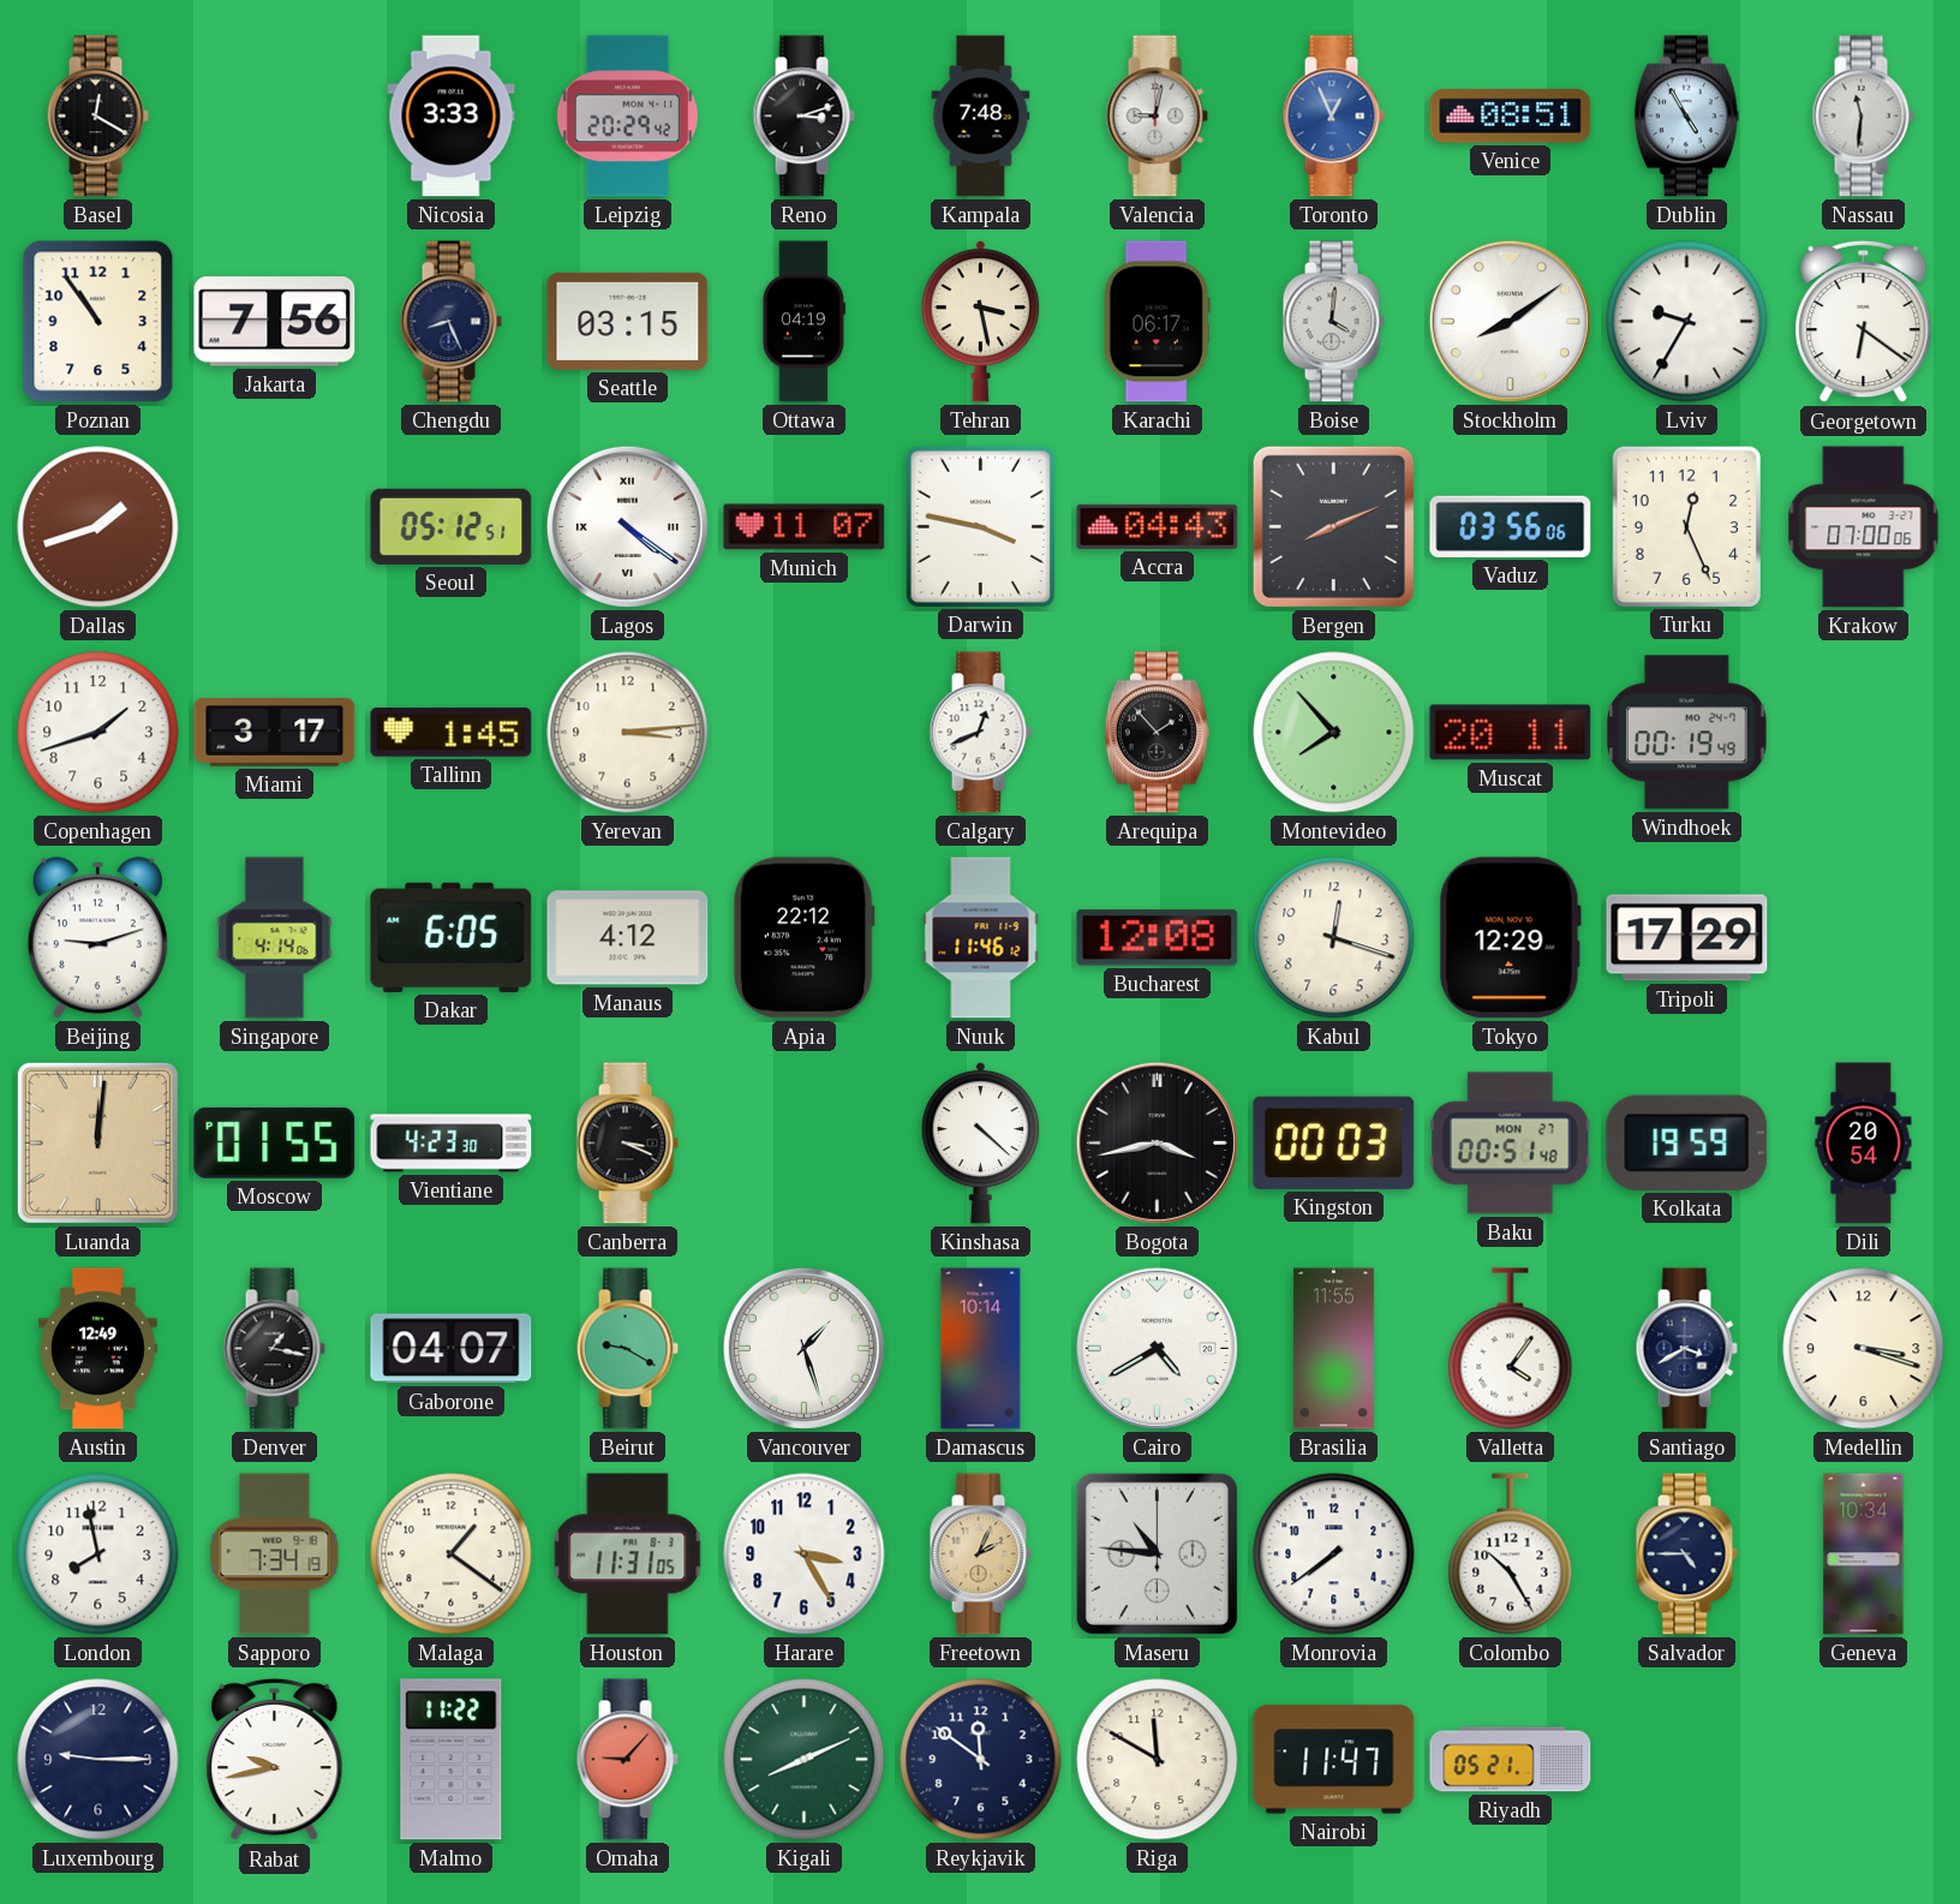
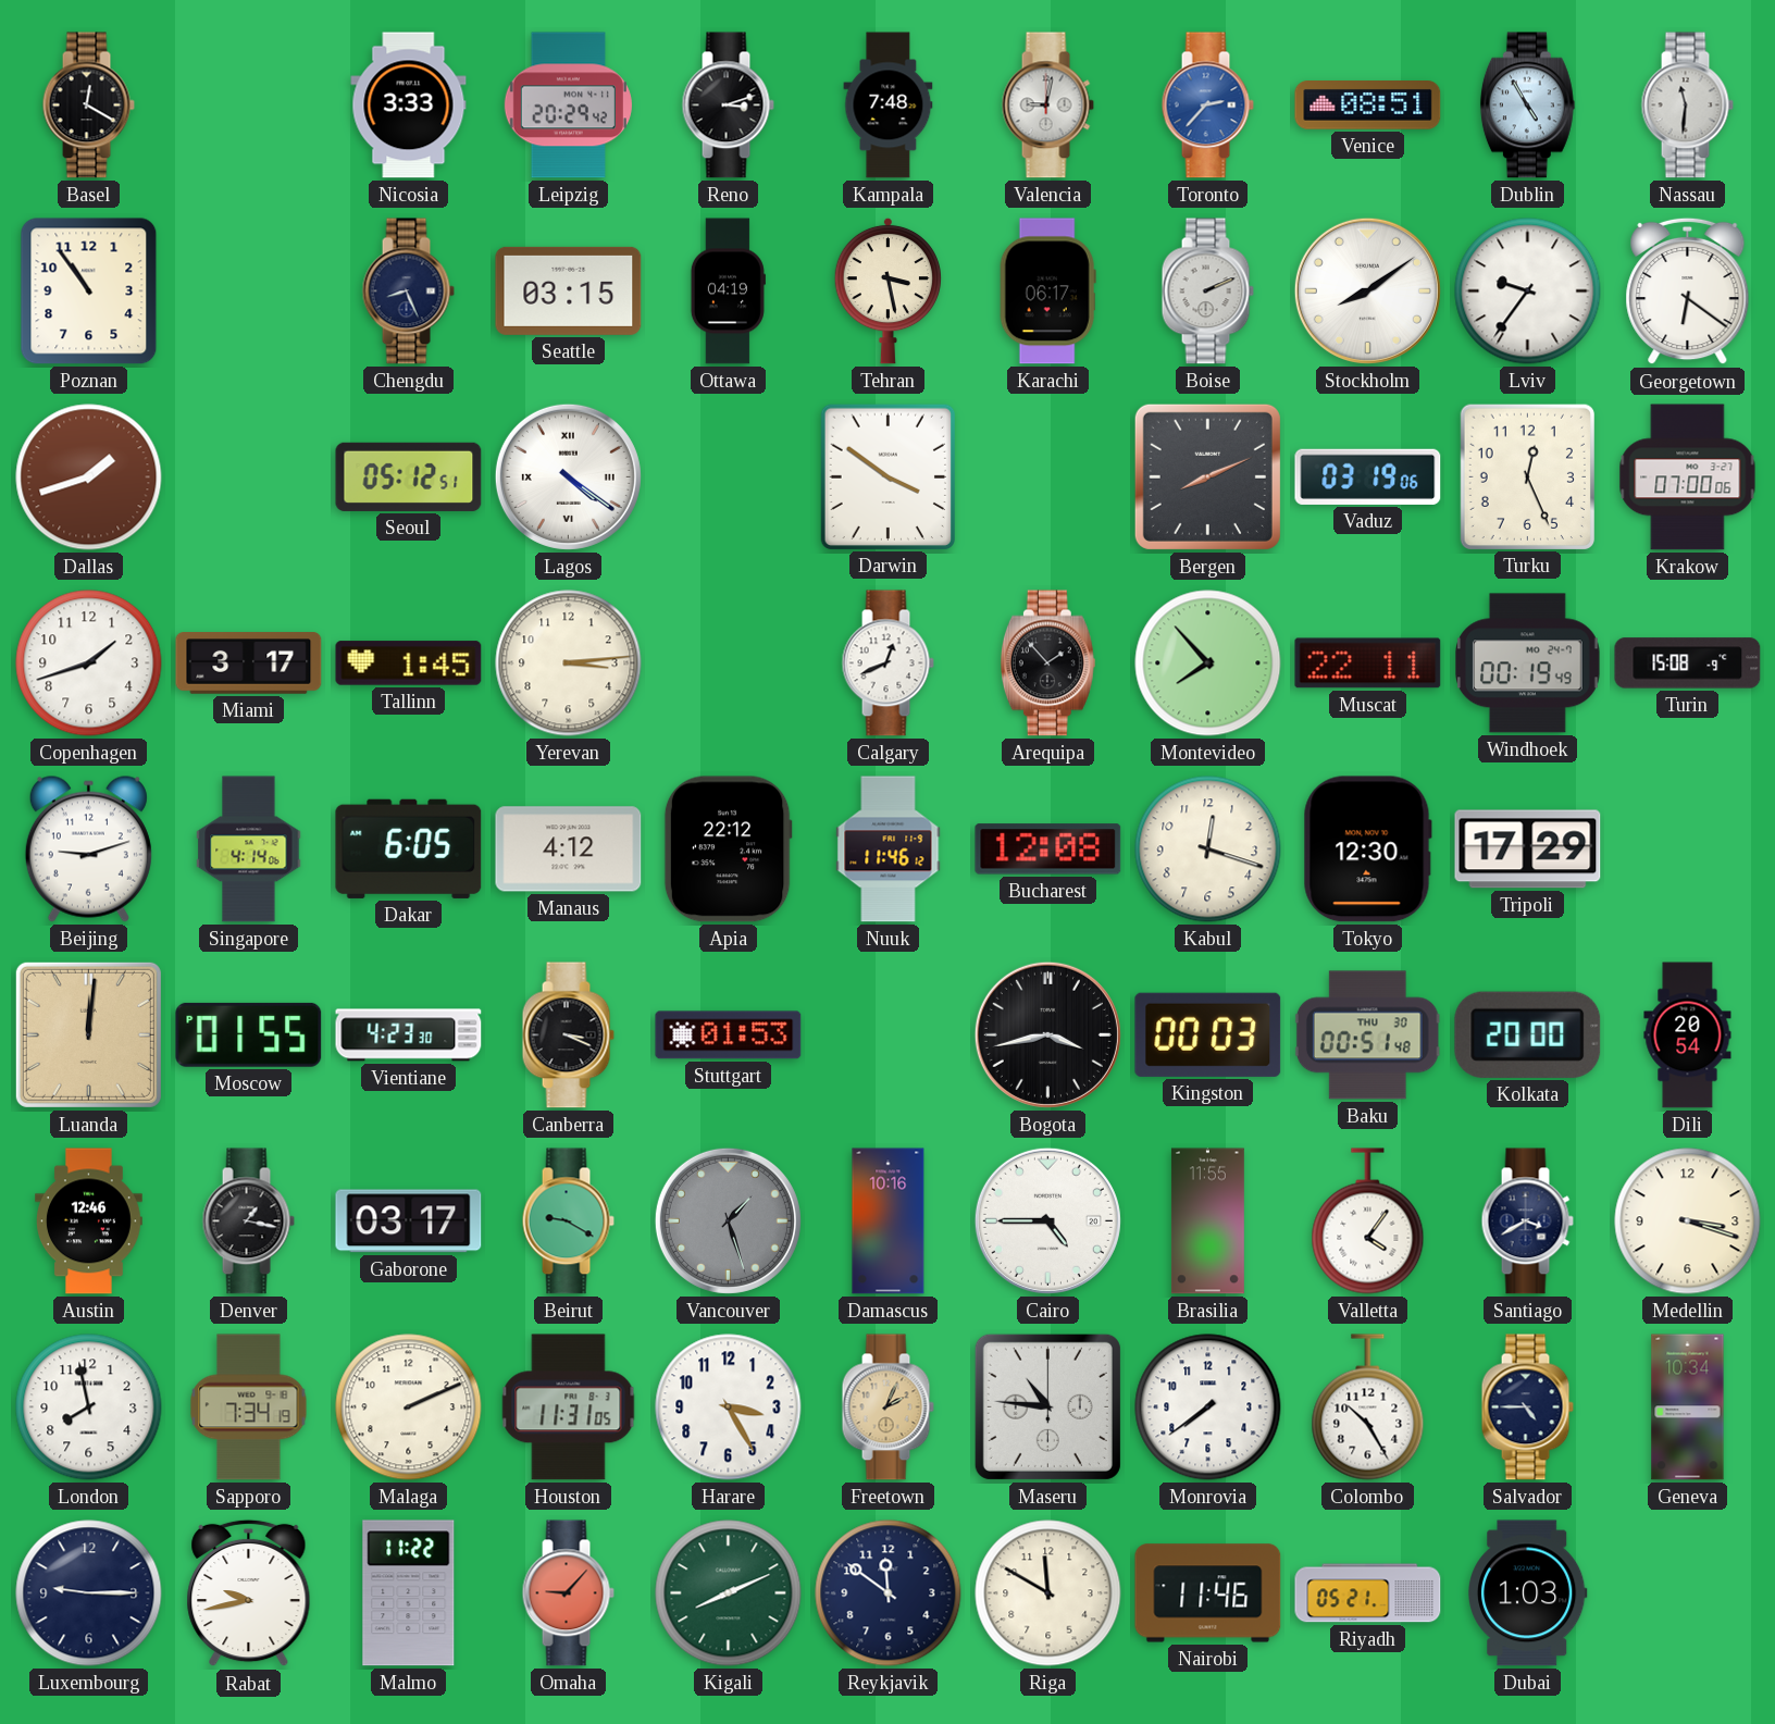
Toronto: 12:56 -> 2:37 (1207, 106)
Jakarta: 7:56 -> none (275, 322)
Boise: 4:01 -> 2:11 (1207, 292)
Lviv: 9:35 -> 9:36 (1528, 292)
Munich: 11:07 -> none (805, 527)
Darwin: 3:47 -> 3:51 (887, 476)
Accra: 04:43 -> none (1158, 526)
Vaduz: 03:56 -> 03:19 (1368, 476)
Muscat: 20:11 -> 22:11 (1368, 663)
Turin: none -> 15:08 (1688, 663)
Tokyo: 12:29 -> 12:30 (1367, 849)
Stuttgart: none -> 01:53 (729, 1035)
Kinshasa: 4:22 -> none (980, 1142)
Baku date: MON 27 -> THU 30 (1367, 1035)
Kolkata: 19:59 -> 20:00 (1528, 1034)
Austin: 12:49 -> 12:46 (89, 1221)
Gaborone: 04:07 -> 03:17 (409, 1221)
Vancouver dial: white -> grey (728, 1220)
Damascus: 10:14 -> 10:16 (889, 1221)
Cairo: 4:40 -> 4:45 (1047, 1220)
Malaga: 1:21 -> 2:11 (409, 1407)
Nairobi: 11:47 -> 11:46 (1208, 1593)
Dubai: none -> 1:03 (1528, 1593)
